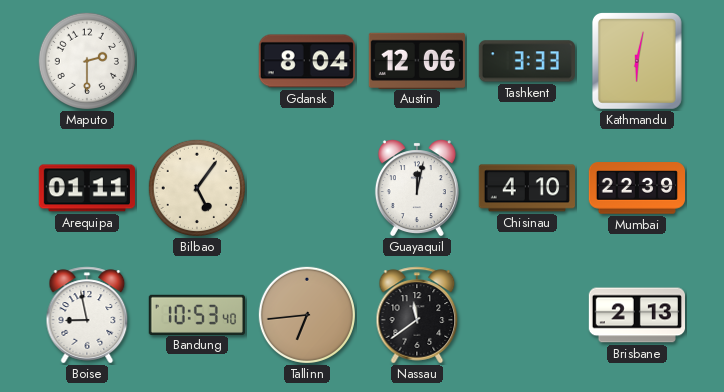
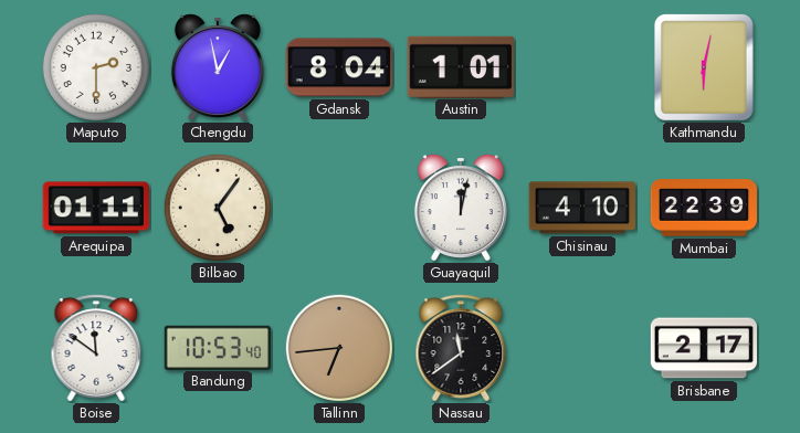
Chengdu: none -> 12:58 (218, 67)
Austin: 12:06 -> 1:01 (460, 66)
Tashkent: 3:33 -> none (527, 61)
Boise: 8:58 -> 11:51 (96, 348)
Brisbane: 2:13 -> 2:17 (703, 348)
